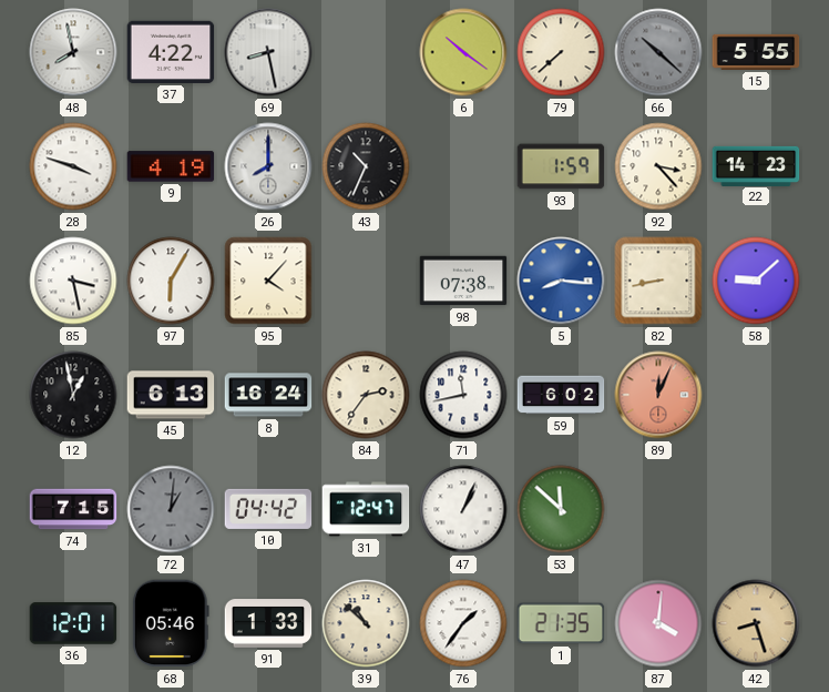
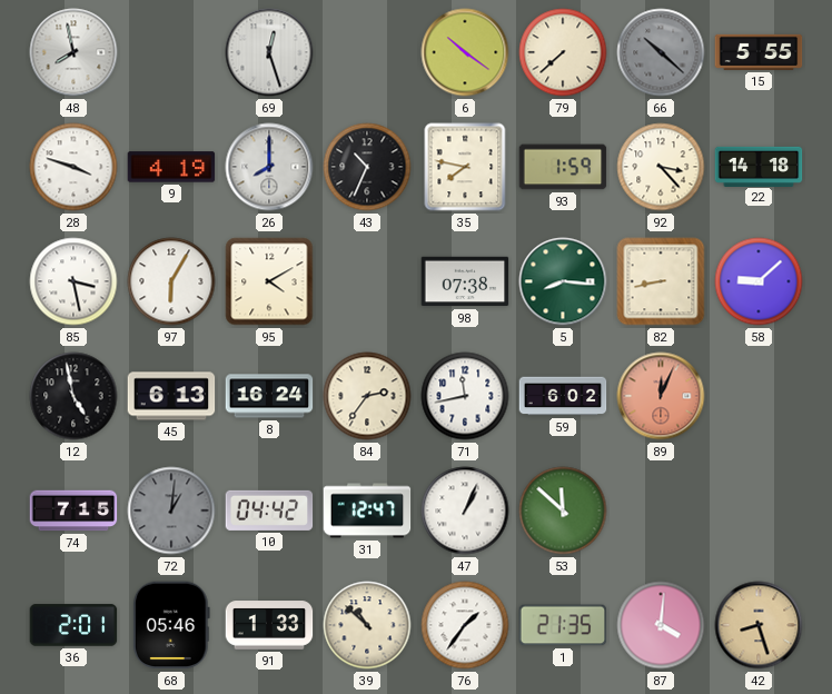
37: 4:22 -> none (171, 52)
69: 8:28 -> 12:27 (269, 52)
35: none -> 7:47 (465, 167)
22: 14:23 -> 14:18 (759, 166)
95: 4:07 -> 4:10 (269, 281)
5 dial: blue -> green (563, 281)
12: 12:58 -> 4:58 (73, 396)
36: 12:01 -> 2:01 (73, 625)
